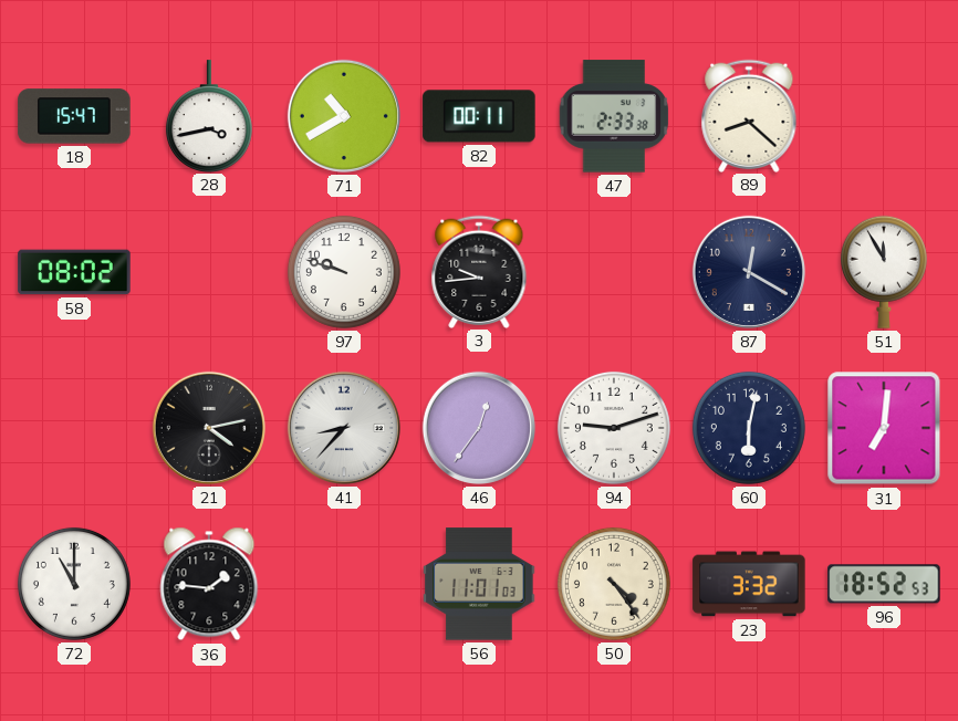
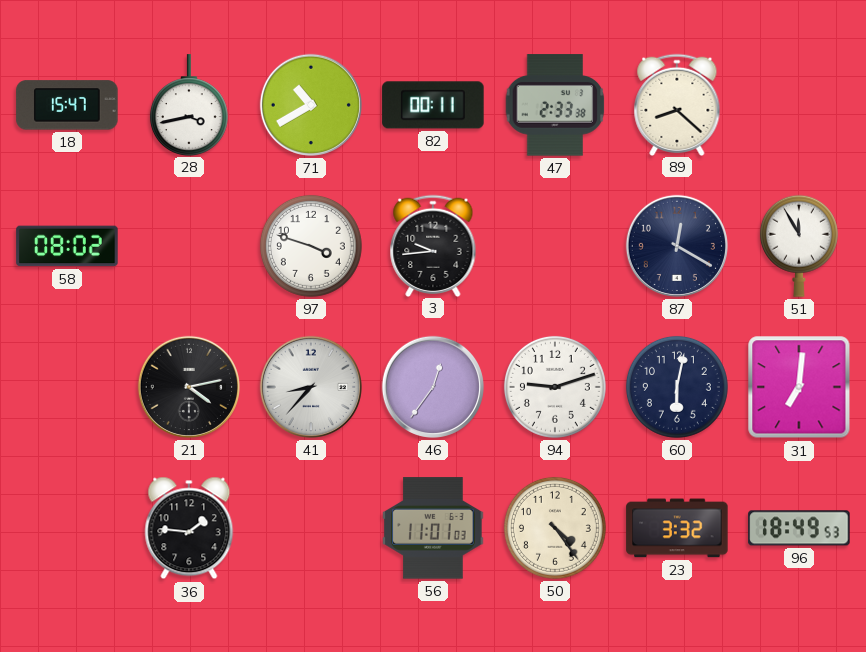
97: 9:48 -> 3:48 (311, 246)
72: 11:00 -> none (74, 584)
96: 18:52 -> 18:49 (799, 528)
